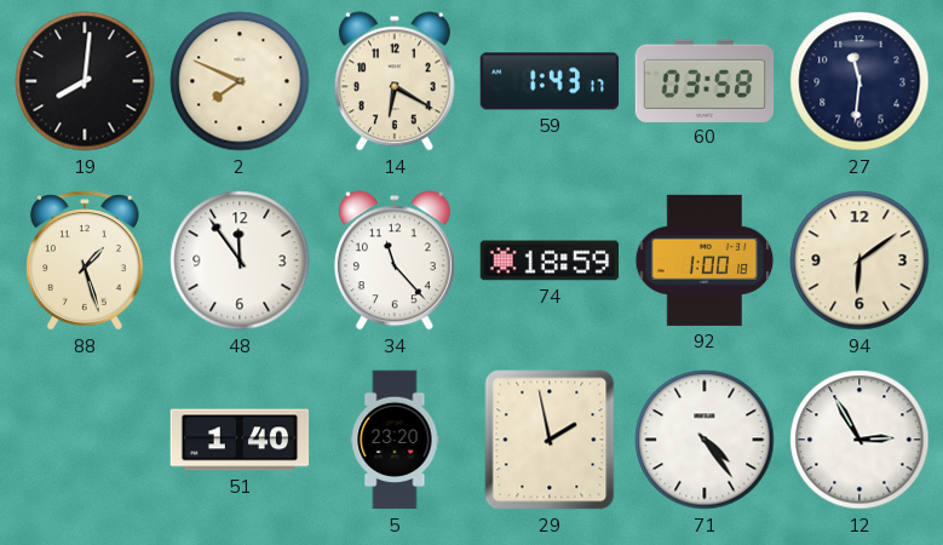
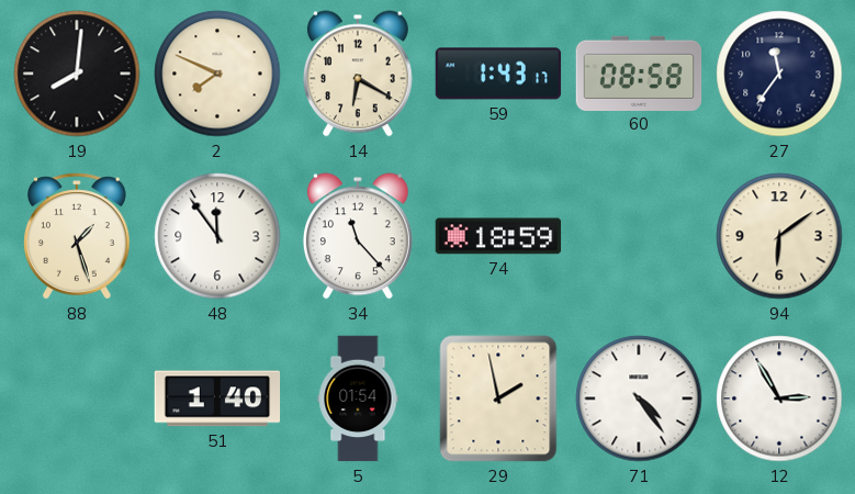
60: 03:58 -> 08:58 (639, 72)
27: 11:31 -> 11:36 (779, 74)
92: 1:00 -> none (705, 260)
5: 23:20 -> 01:54 (358, 398)
